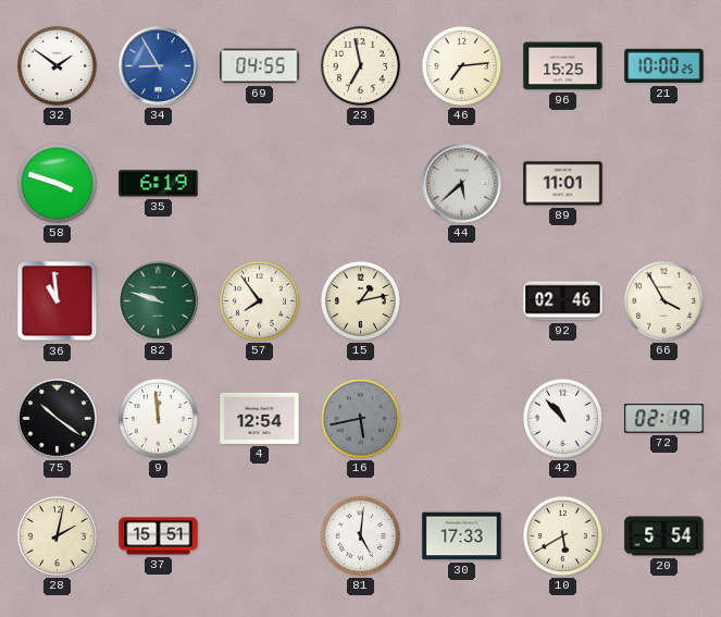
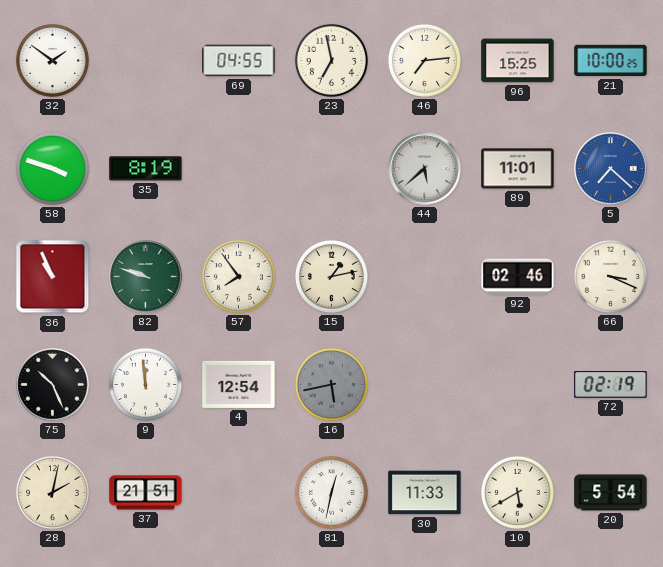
34: 8:55 -> none (159, 66)
35: 6:19 -> 8:19 (146, 169)
5: none -> 7:22 (611, 169)
36: 10:59 -> 10:56 (53, 277)
66: 3:55 -> 3:19 (610, 276)
75: 10:21 -> 10:26 (53, 385)
42: 10:53 -> none (562, 418)
37: 15:51 -> 21:51 (146, 493)
81: 5:01 -> 12:32 (331, 492)
30: 17:33 -> 11:33 (425, 493)
